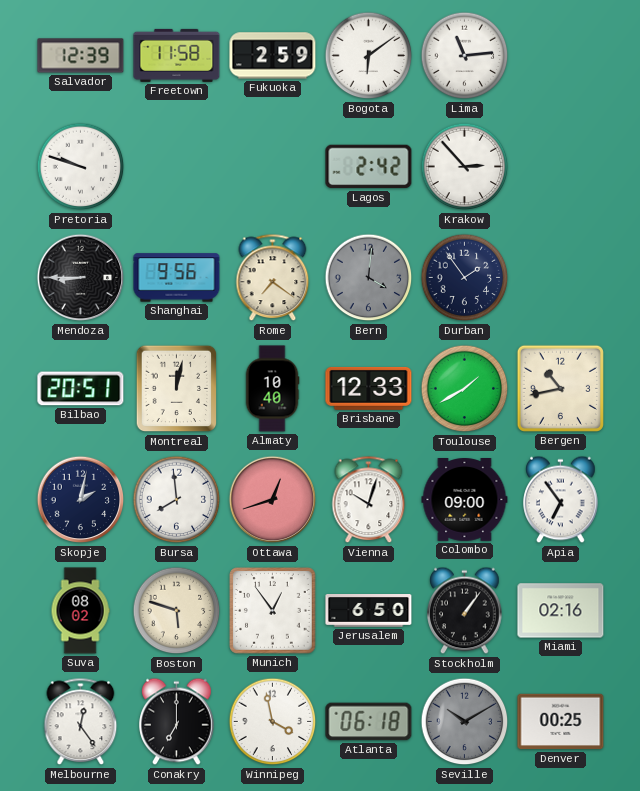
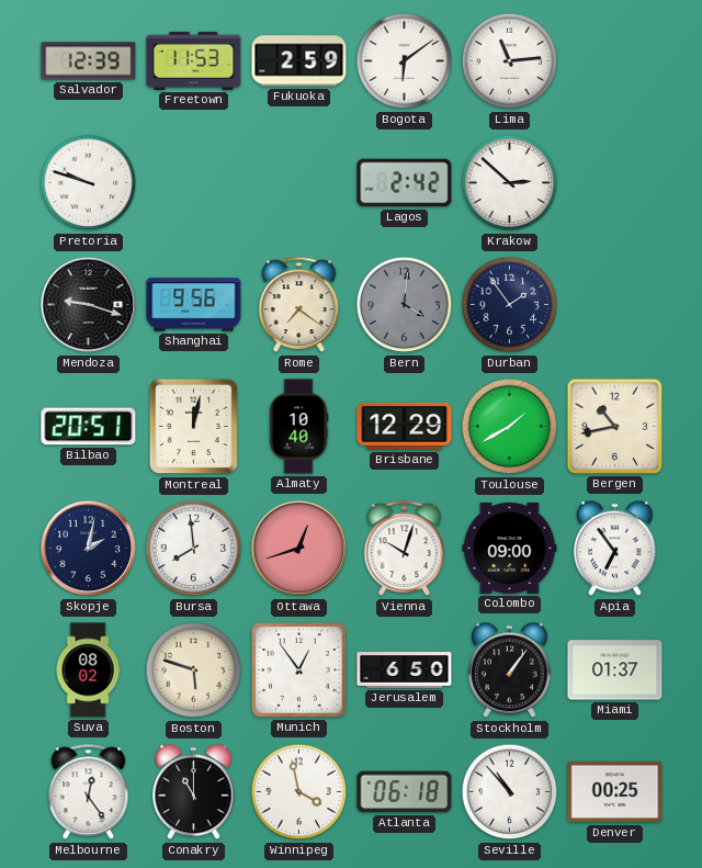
Freetown: 11:58 -> 11:53 (194, 60)
Krakow: 2:53 -> 2:52 (510, 183)
Mendoza: 8:45 -> 9:18 (89, 305)
Brisbane: 12:33 -> 12:29 (405, 426)
Miami: 02:16 -> 01:37 (615, 670)
Conakry: 7:00 -> 11:00 (194, 792)
Seville: 10:10 -> 10:53 (510, 792)
Seville dial: grey -> white (510, 792)
